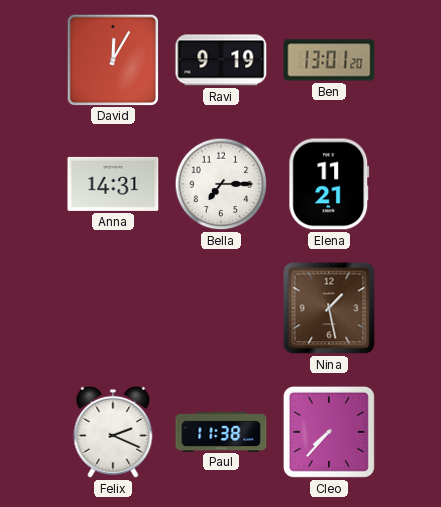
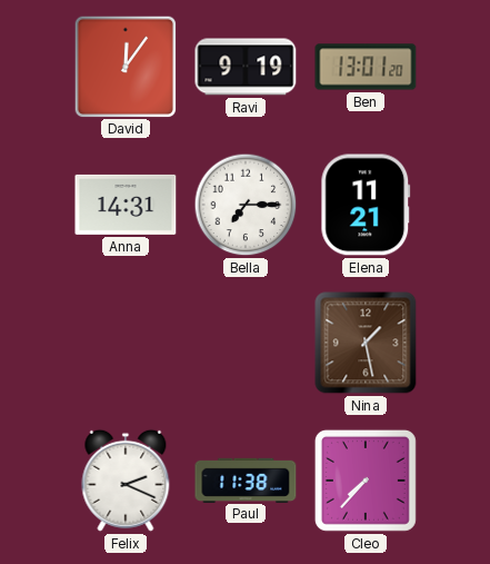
David: 12:05 -> 12:06 (124, 66)
